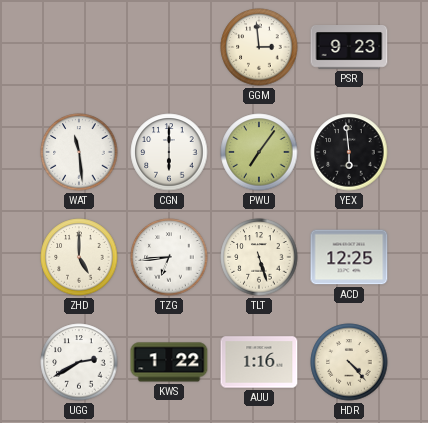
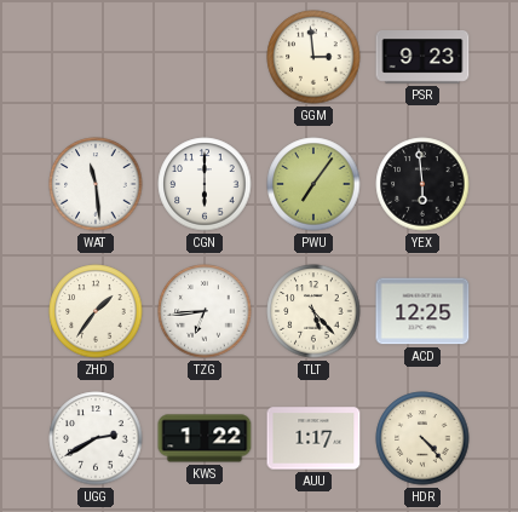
ZHD: 5:00 -> 1:36 (96, 311)
TLT: 5:27 -> 5:23 (313, 311)
AUU: 1:16 -> 1:17 (313, 438)
